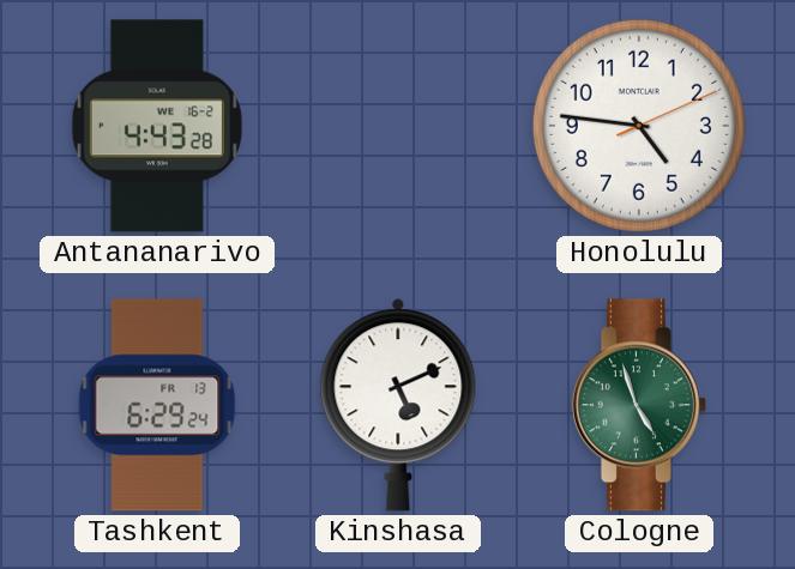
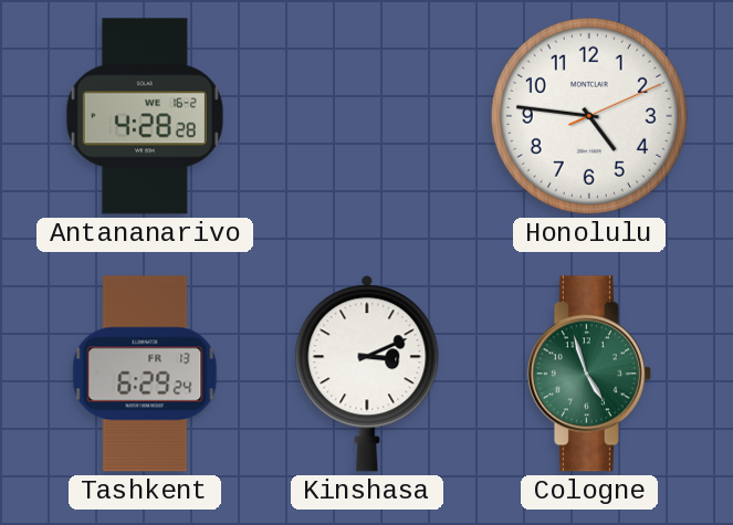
Antananarivo: 4:43 -> 4:28 (145, 116)
Kinshasa: 5:11 -> 3:11 (367, 374)
